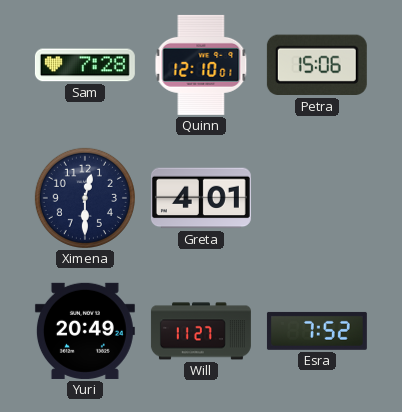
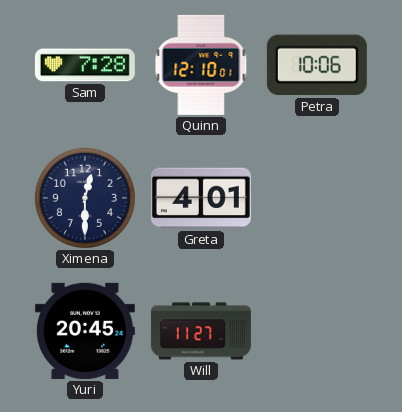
Petra: 15:06 -> 10:06 (317, 65)
Yuri: 20:49 -> 20:45 (85, 331)
Esra: 7:52 -> none (317, 331)
